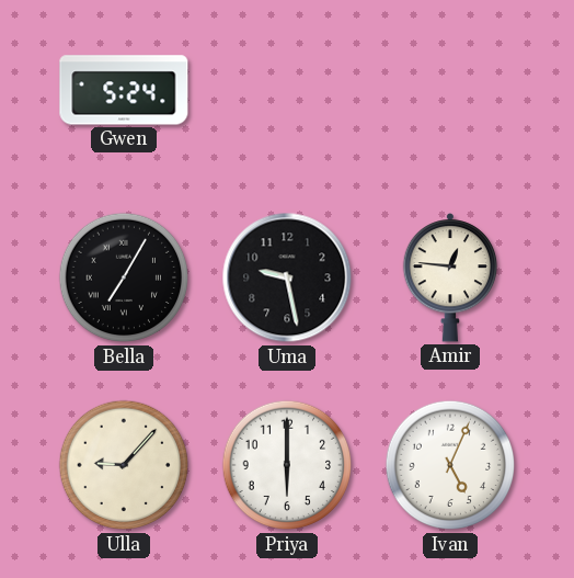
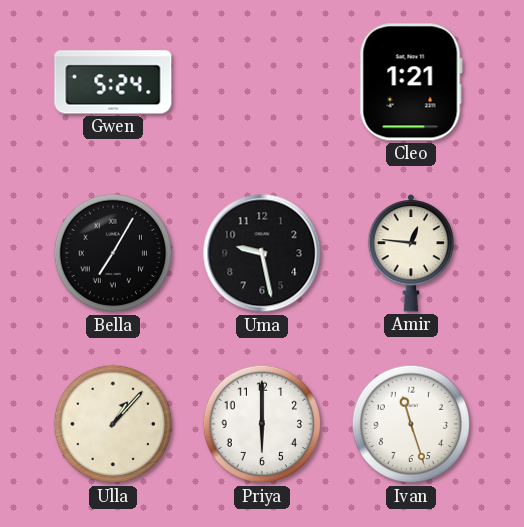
Cleo: none -> 1:21 (411, 82)
Ulla: 9:07 -> 1:07 (113, 424)
Ivan: 5:04 -> 11:27 (411, 424)
